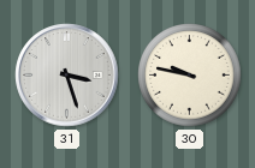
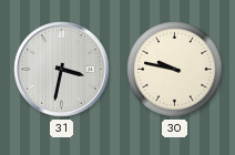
31: 3:27 -> 3:32 (62, 70)
